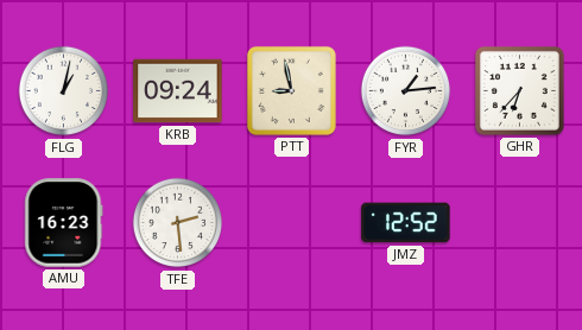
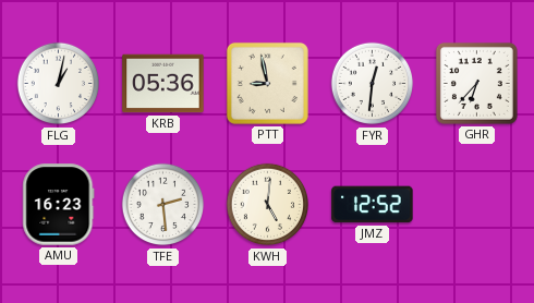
KRB: 09:24 -> 05:36 (163, 84)
FYR: 1:14 -> 12:31 (373, 84)
KWH: none -> 5:01 (268, 205)
